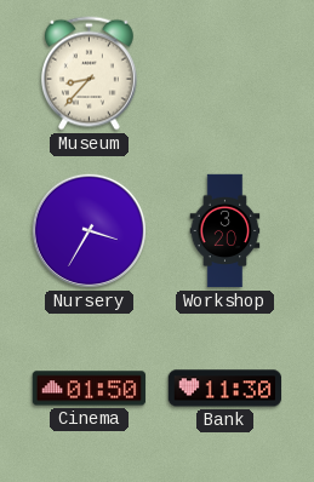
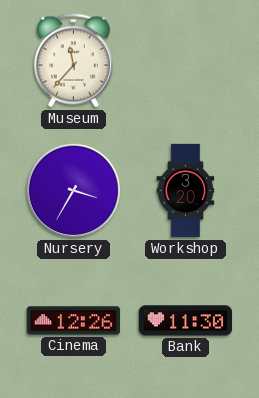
Museum: 8:37 -> 11:37 (73, 61)
Cinema: 01:50 -> 12:26 (74, 321)
